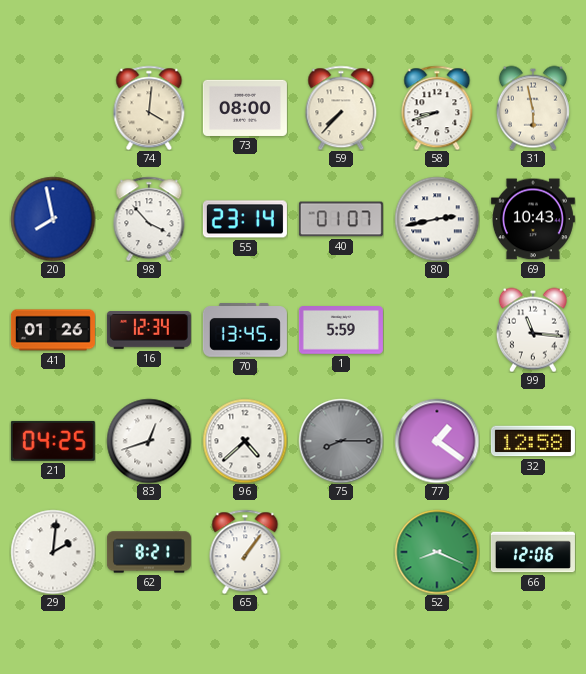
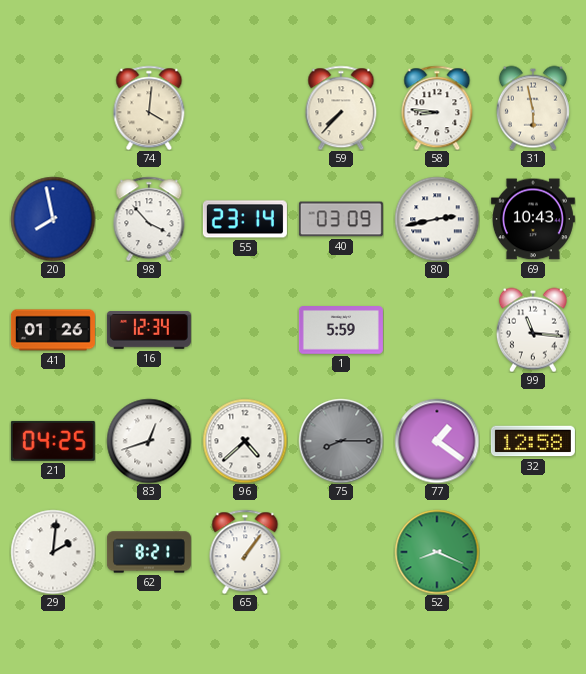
73: 08:00 -> none (245, 108)
58: 8:42 -> 8:46 (437, 108)
40: 01:07 -> 03:09 (341, 219)
70: 13:45 -> none (245, 330)
66: 12:06 -> none (533, 552)
